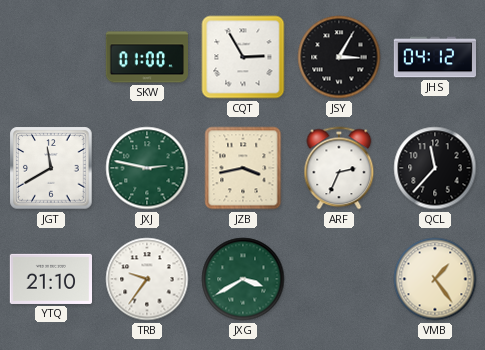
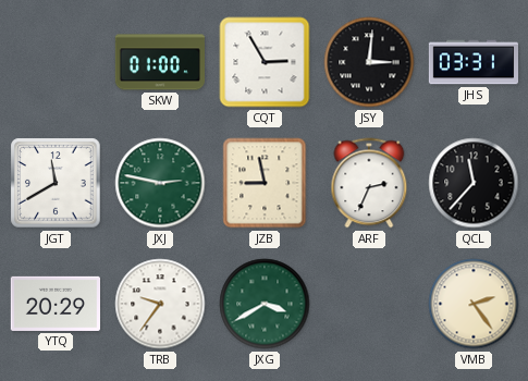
JSY: 3:05 -> 3:01 (369, 62)
JHS: 04:12 -> 03:31 (472, 62)
JZB: 3:43 -> 8:58 (265, 183)
YTQ: 21:10 -> 20:29 (54, 304)
VMB: 1:24 -> 2:24 (474, 304)
